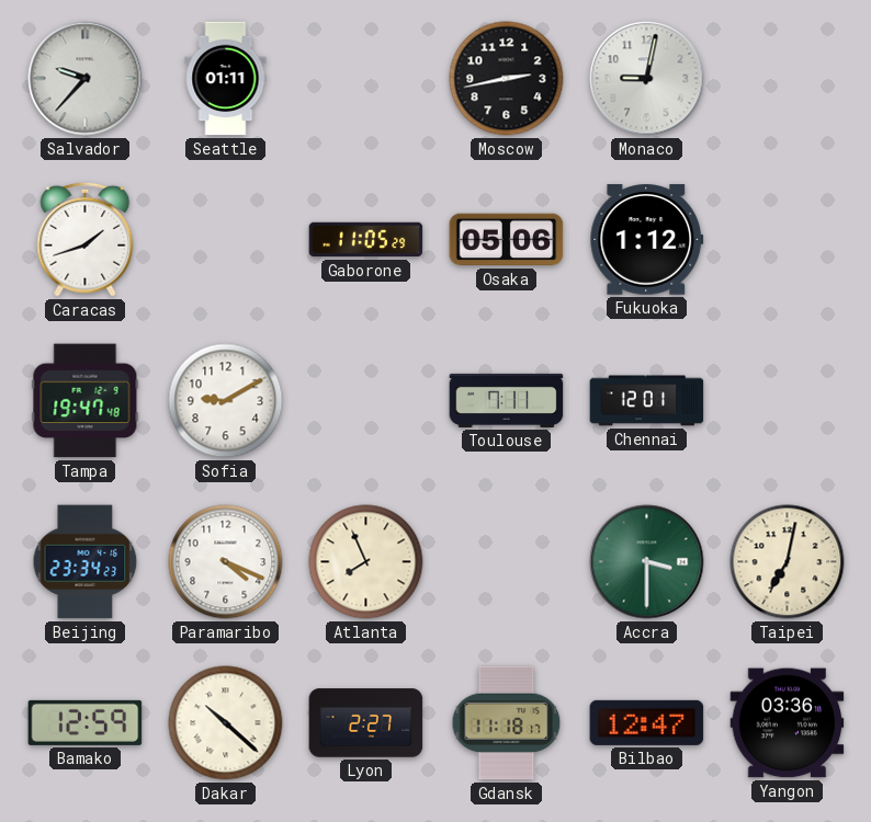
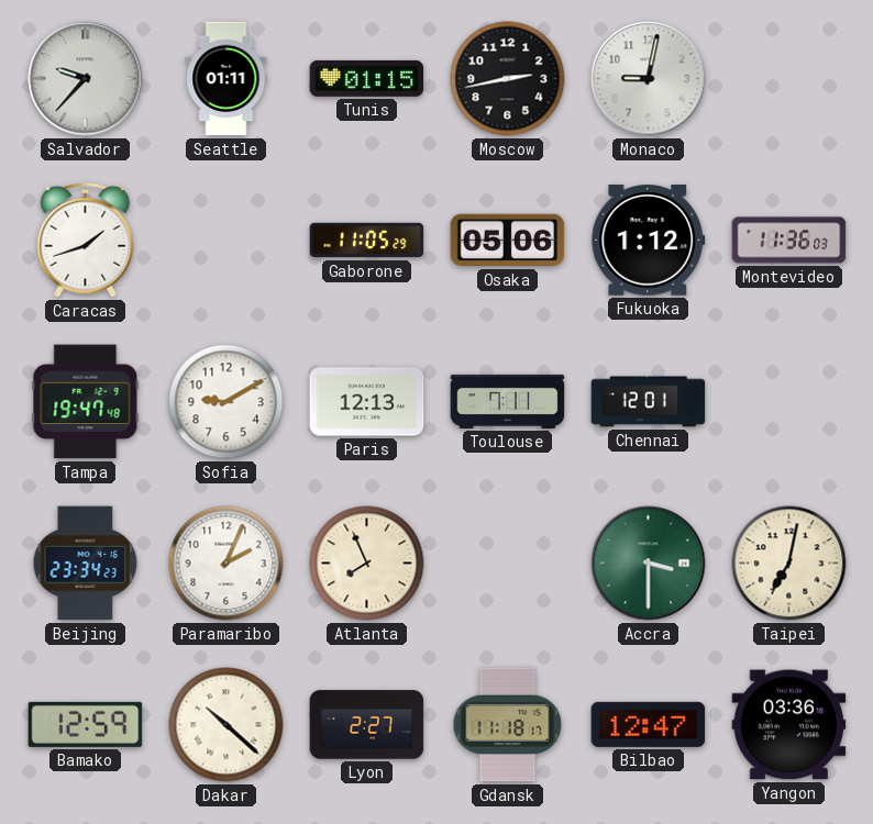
Tunis: none -> 01:15 (367, 78)
Montevideo: none -> 11:36 (789, 241)
Paris: none -> 12:13 (367, 402)
Paramaribo: 4:19 -> 2:04 (226, 564)
